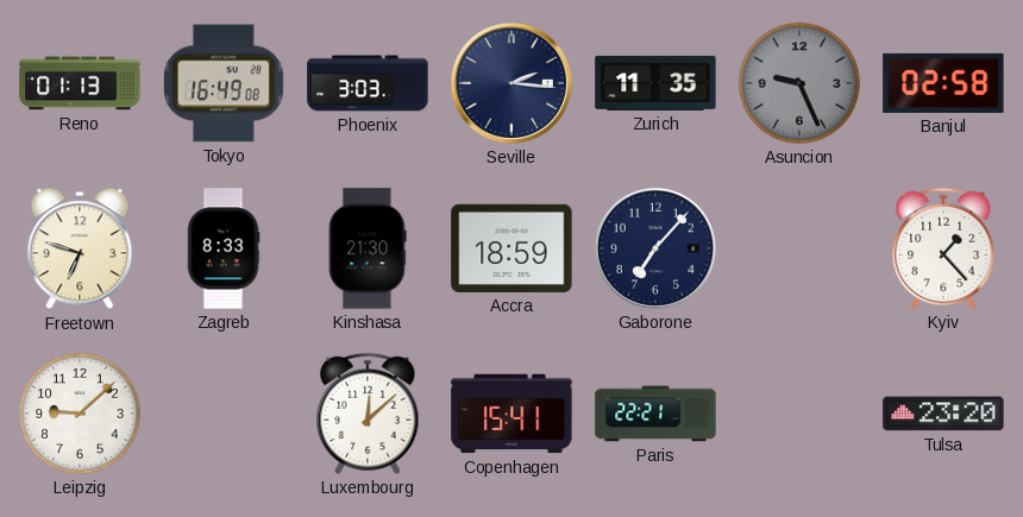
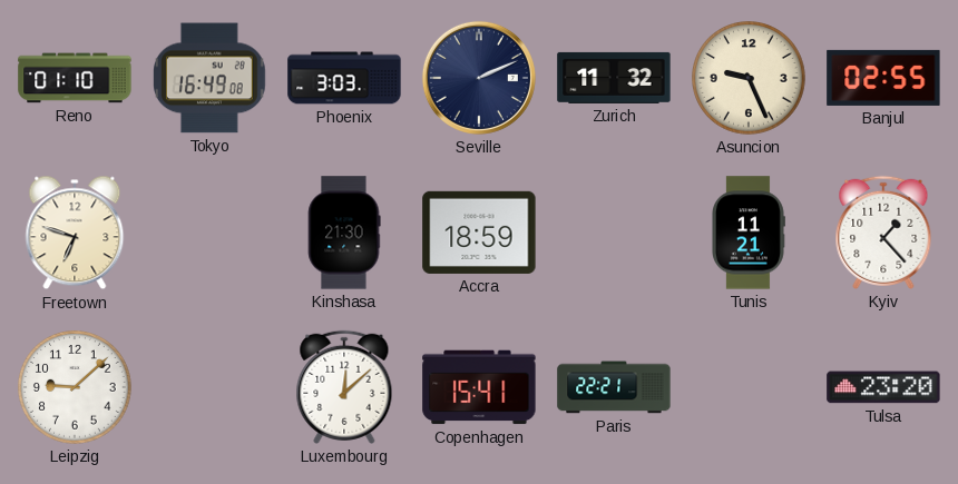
Reno: 01:13 -> 01:10 (75, 78)
Seville: 2:16 -> 2:11 (479, 78)
Zurich: 11:35 -> 11:32 (614, 78)
Asuncion dial: grey -> cream (750, 79)
Banjul: 02:58 -> 02:55 (883, 78)
Zagreb: 8:33 -> none (224, 248)
Gaborone: 7:07 -> none (655, 248)
Tunis: none -> 11:21 (749, 233)
